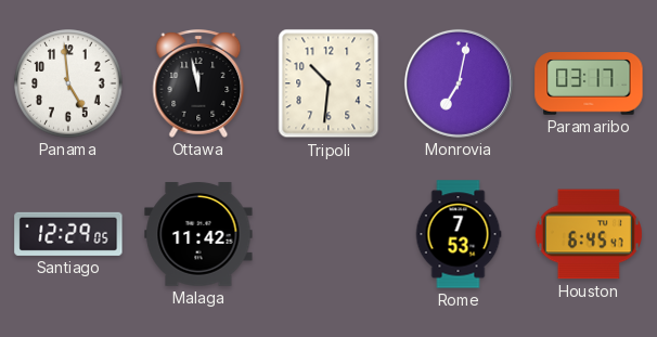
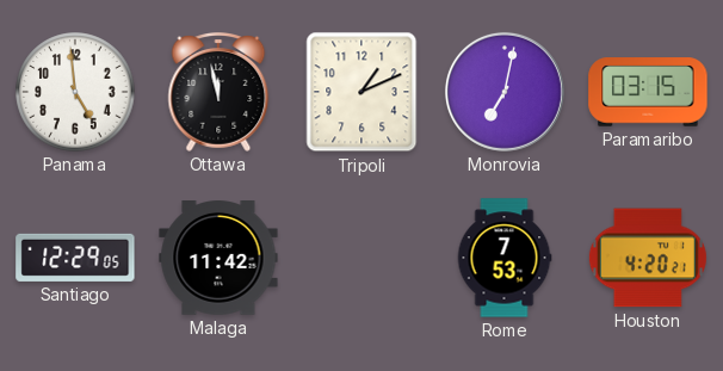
Tripoli: 10:31 -> 1:11 (361, 92)
Paramaribo: 03:17 -> 03:15 (648, 92)
Houston: 6:45 -> 4:20 (648, 258)
